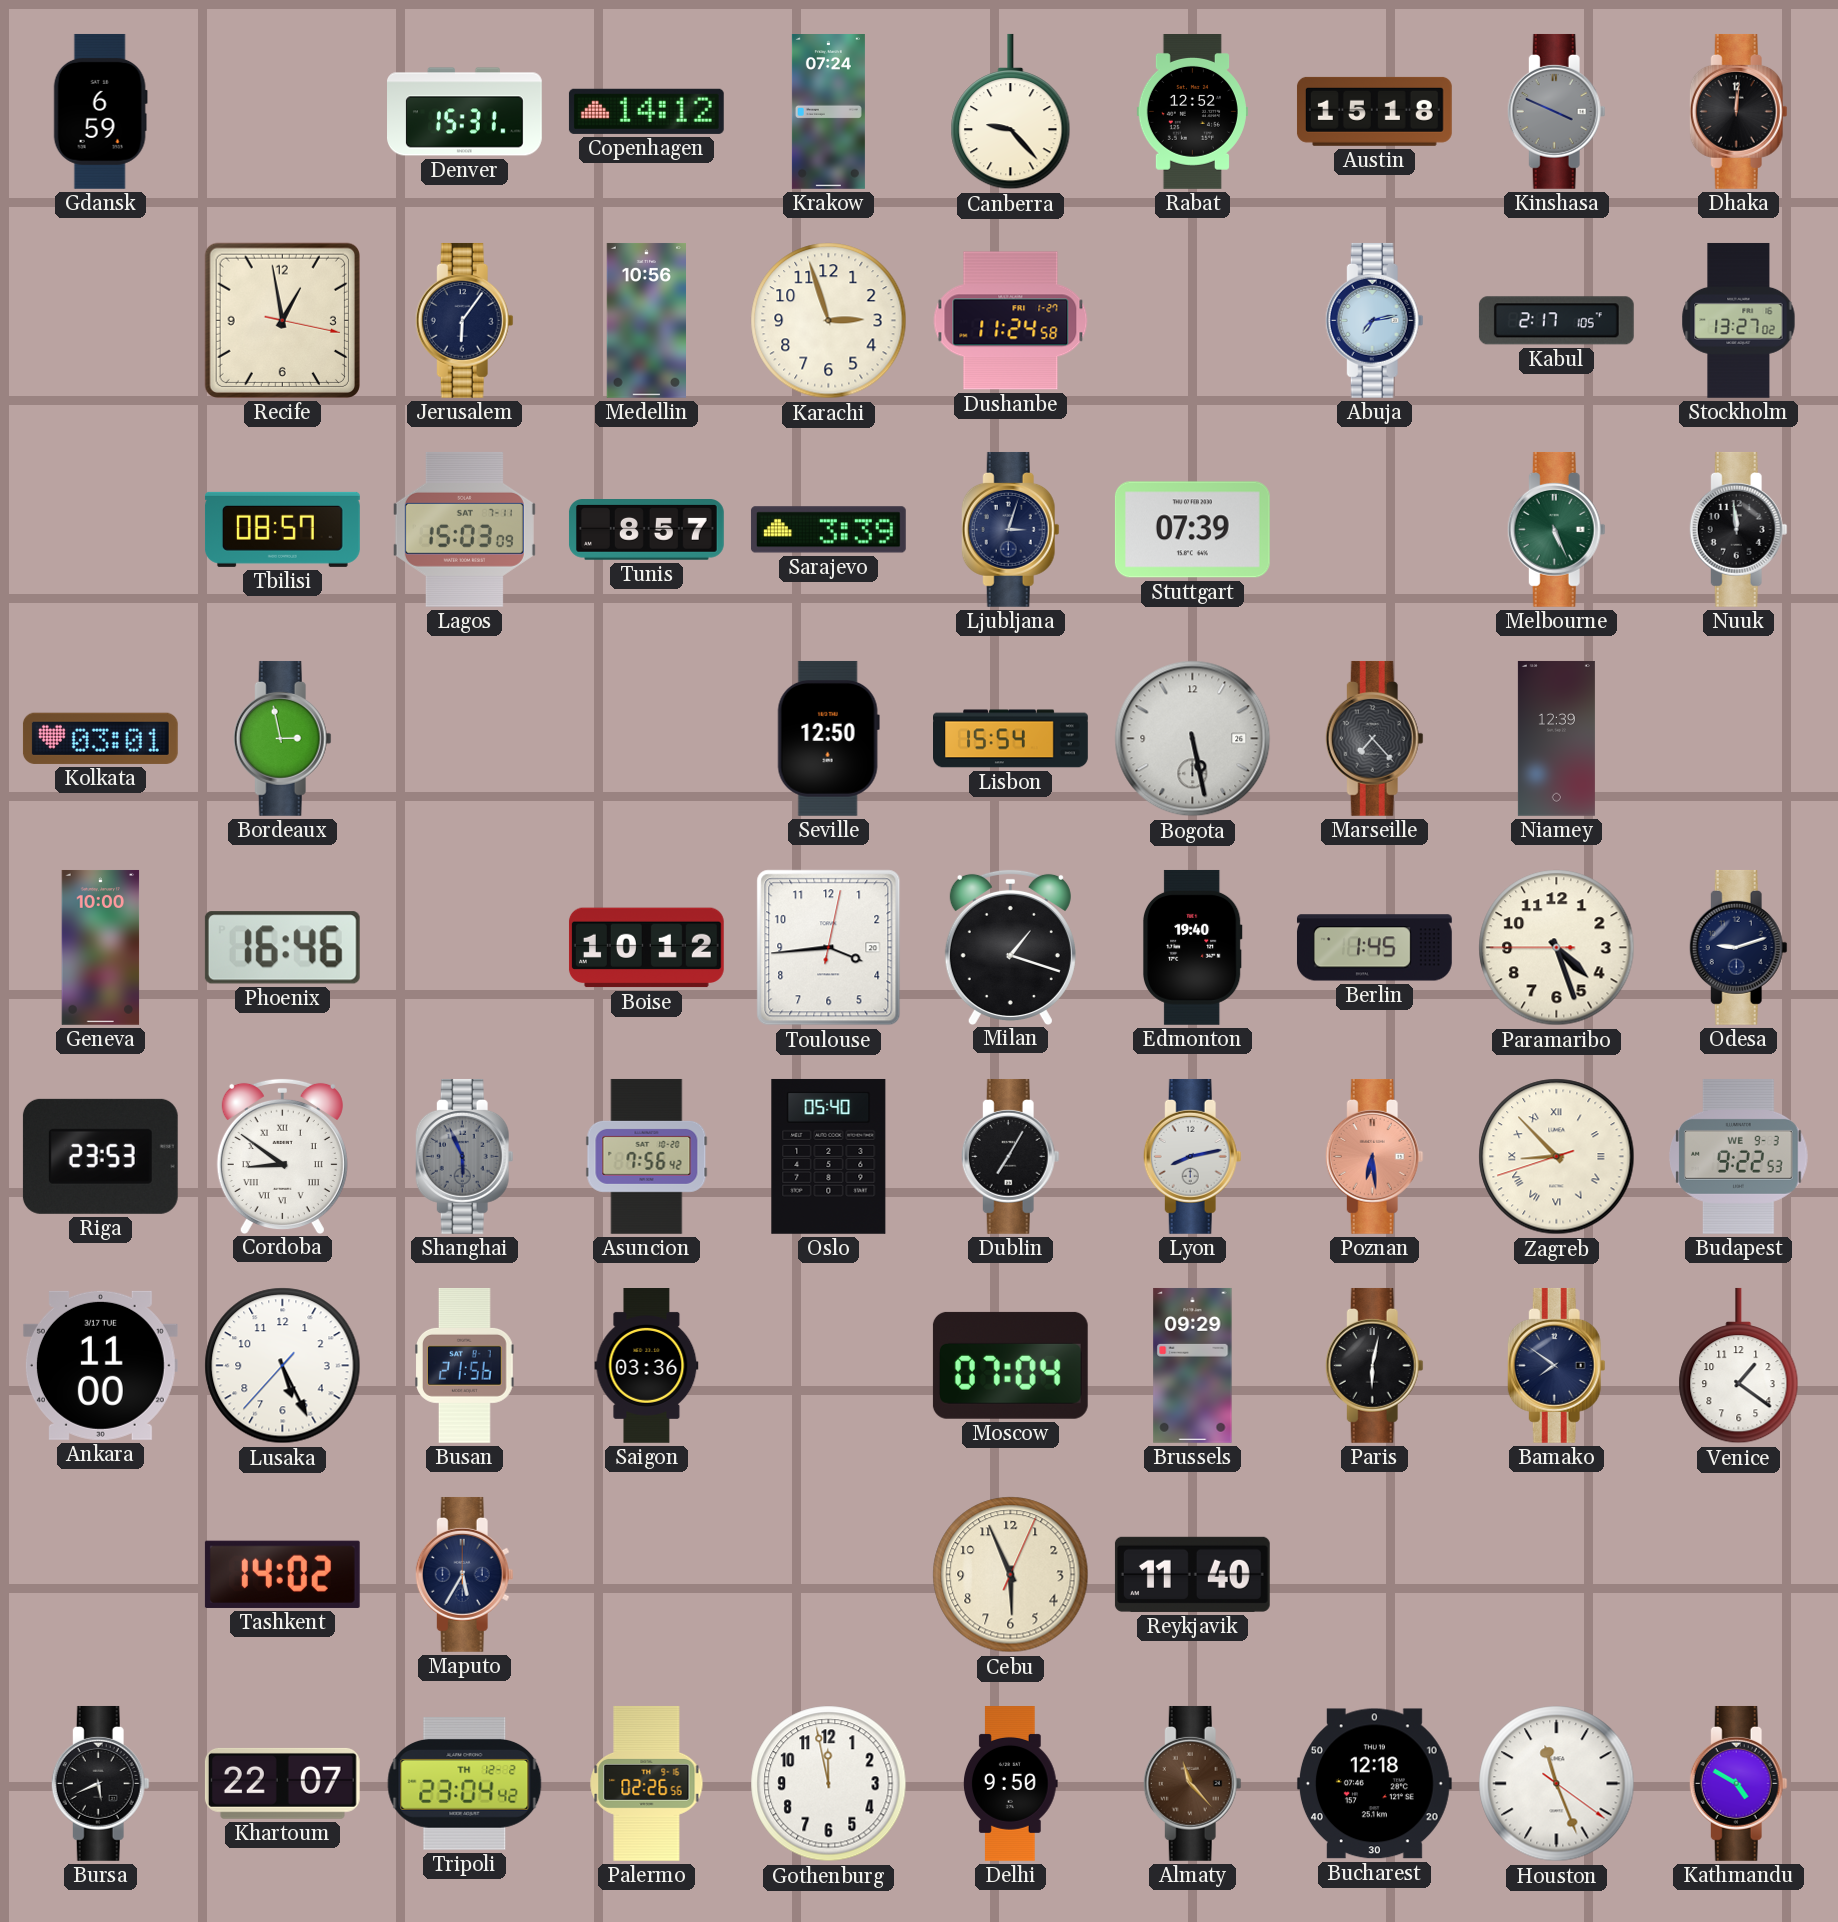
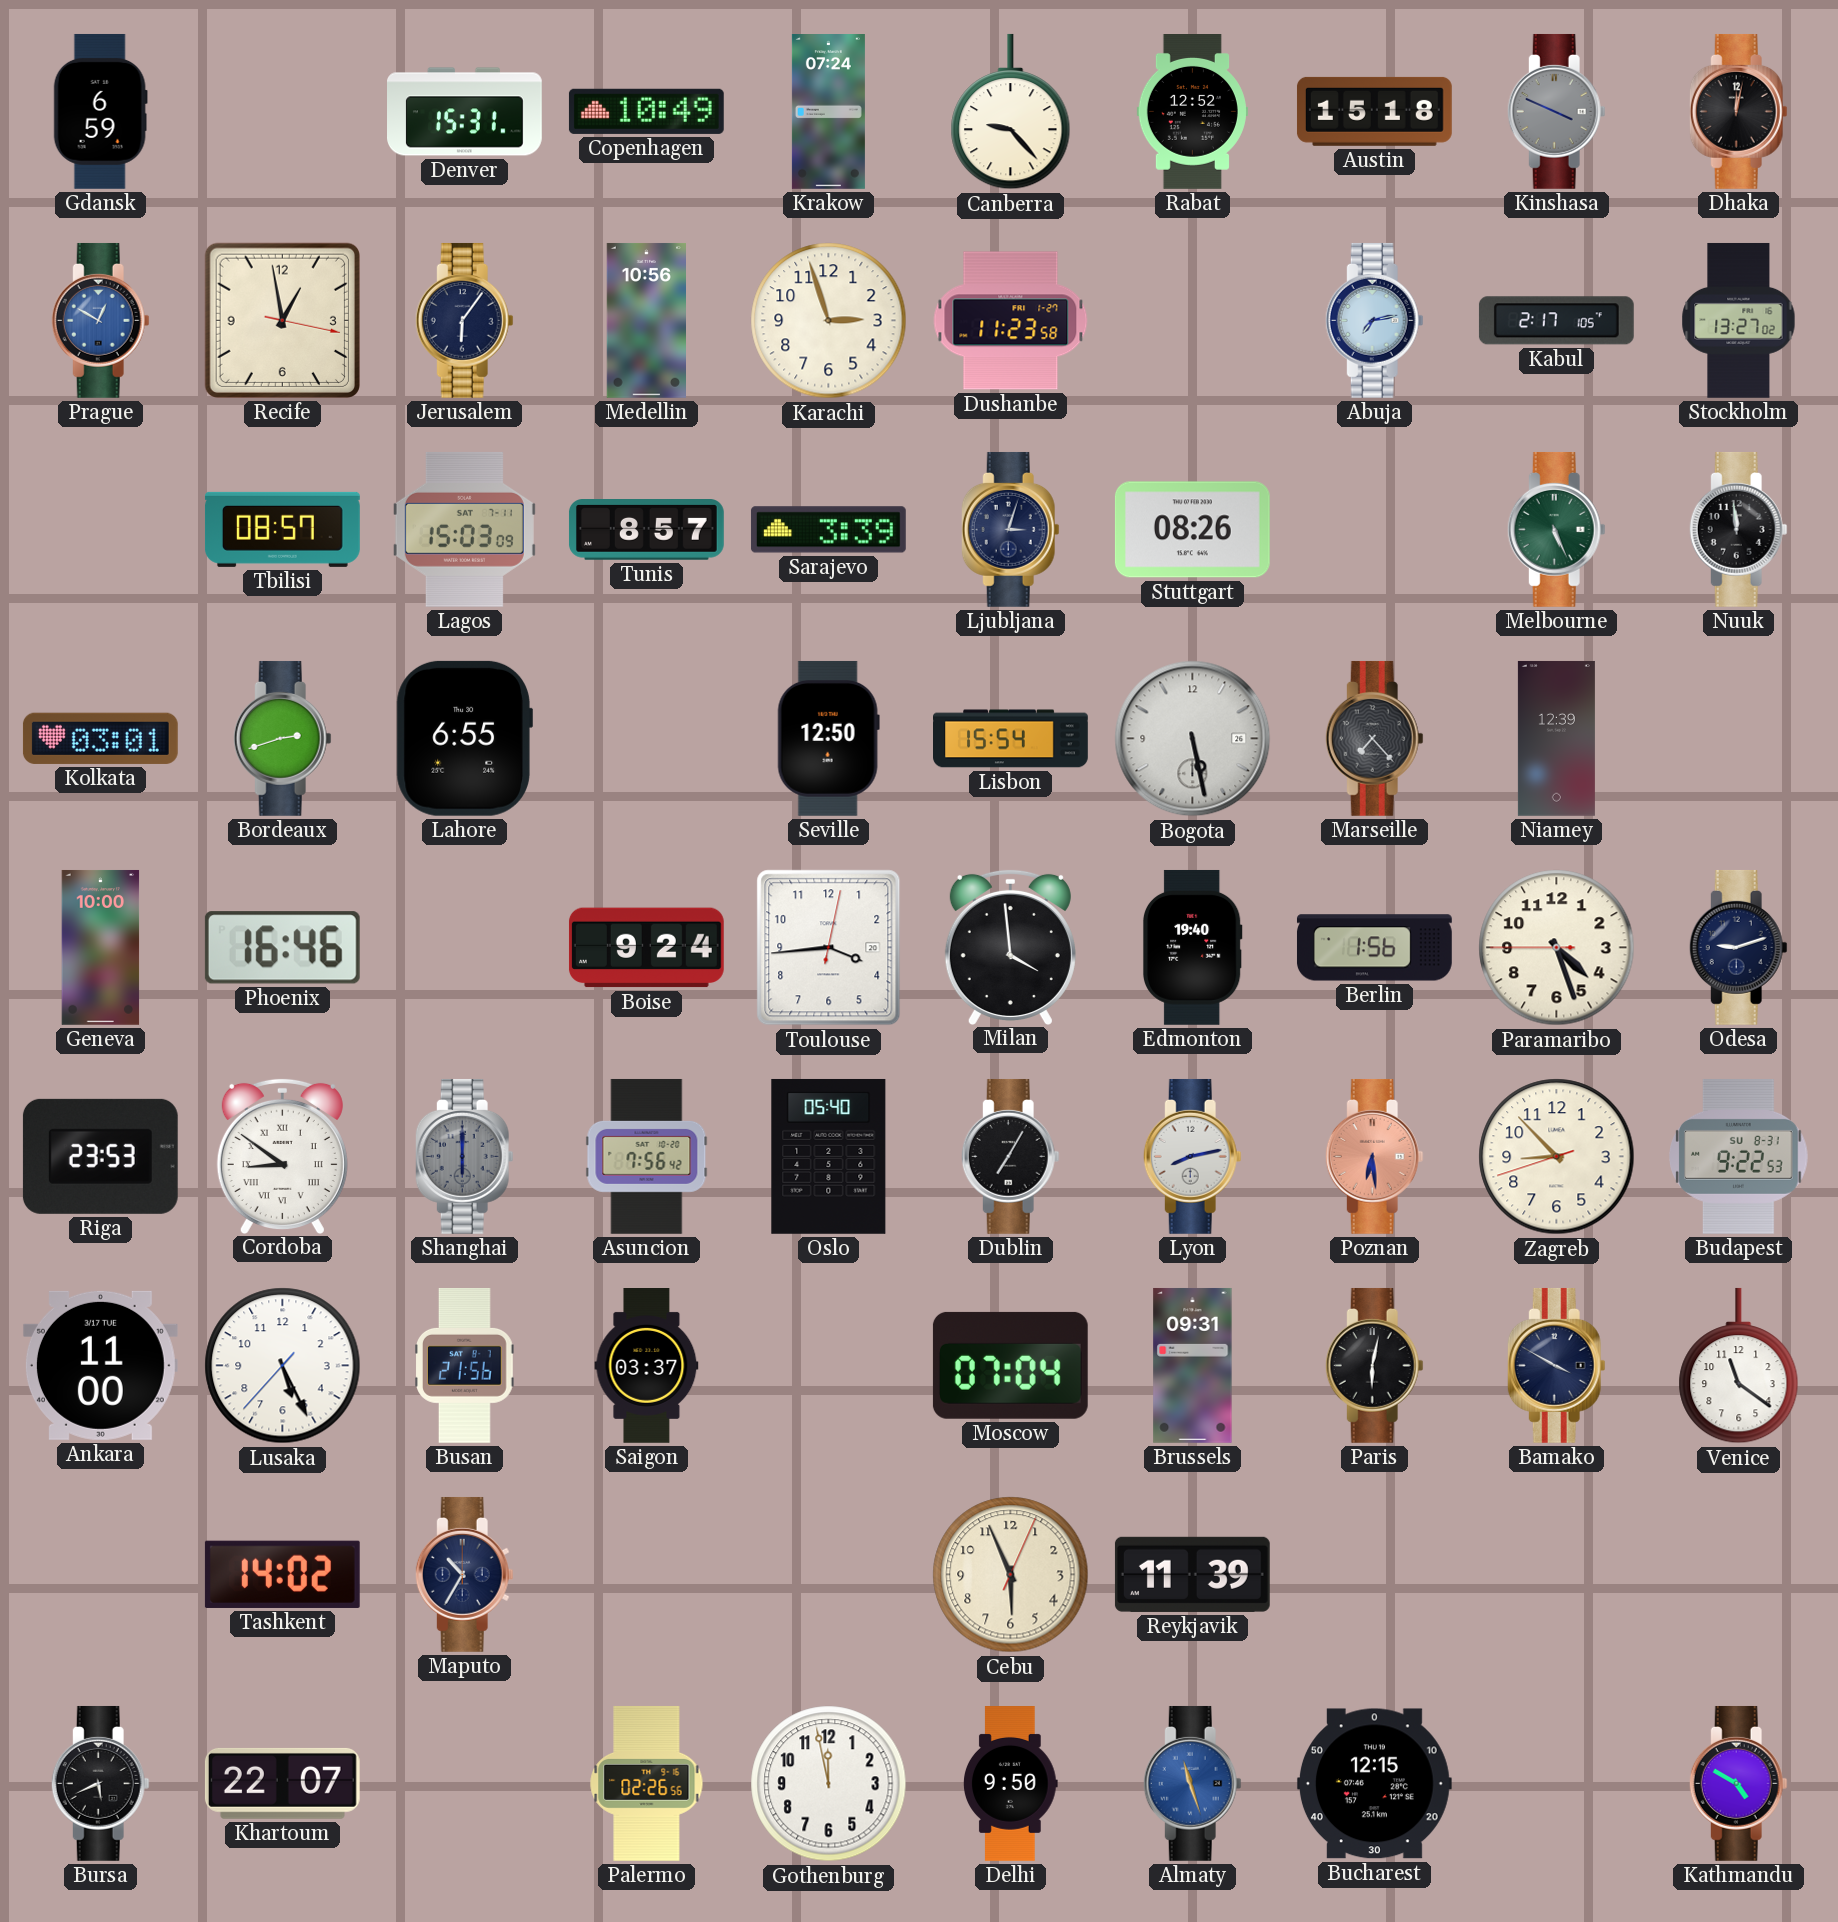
Copenhagen: 14:12 -> 10:49 (646, 111)
Dhaka: 12:01 -> 12:02 (1738, 111)
Prague: none -> 12:50 (100, 320)
Dushanbe: 11:24 -> 11:23 (1011, 321)
Stuttgart: 07:39 -> 08:26 (1192, 530)
Bordeaux: 2:58 -> 2:42 (282, 738)
Lahore: none -> 6:55 (464, 738)
Boise: 10:12 -> 9:24 (646, 948)
Milan: 1:18 -> 3:59 (1010, 947)
Berlin: 1:45 -> 1:56 (1374, 948)
Shanghai: 5:56 -> 6:00 (464, 1156)
Zagreb numerals: Roman -> Arabic (1557, 1157)
Budapest date: WE 9-3 -> SU 8-31 (1739, 1156)
Saigon: 03:36 -> 03:37 (647, 1366)
Brussels: 09:29 -> 09:31 (1193, 1365)
Bamako: 7:51 -> 3:50 (1556, 1365)
Venice: 1:21 -> 11:21 (1739, 1366)
Maputo: 5:35 -> 10:35 (464, 1574)
Reykjavik: 11:40 -> 11:39 (1192, 1574)
Tripoli: 23:04 -> none (465, 1784)
Almaty: 11:23 -> 11:27 (1192, 1783)
Almaty dial: brown -> blue (1192, 1783)
Bucharest: 12:18 -> 12:15 (1374, 1784)
Houston: 11:26 -> none (1557, 1784)
